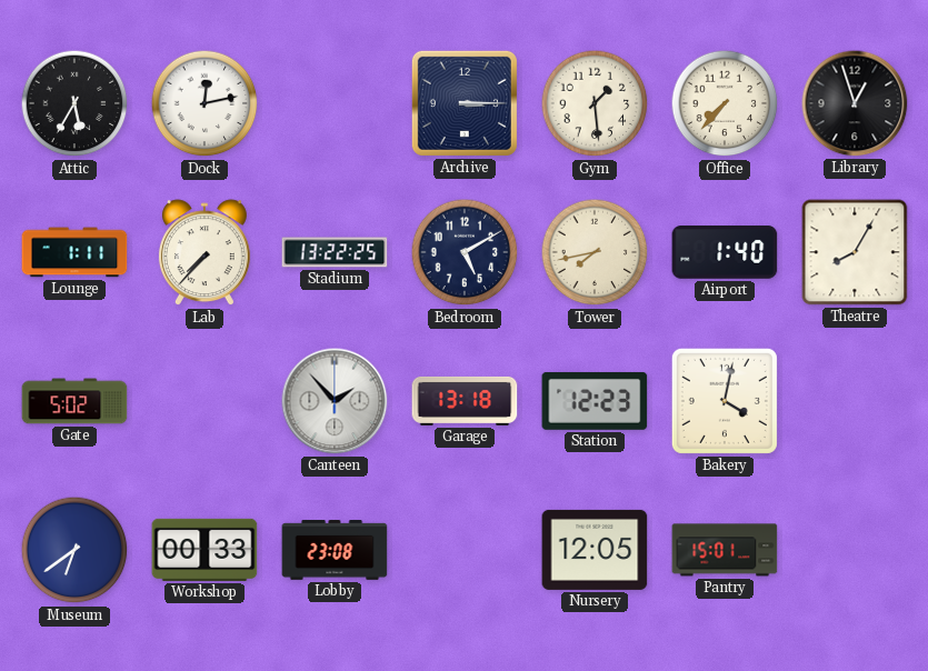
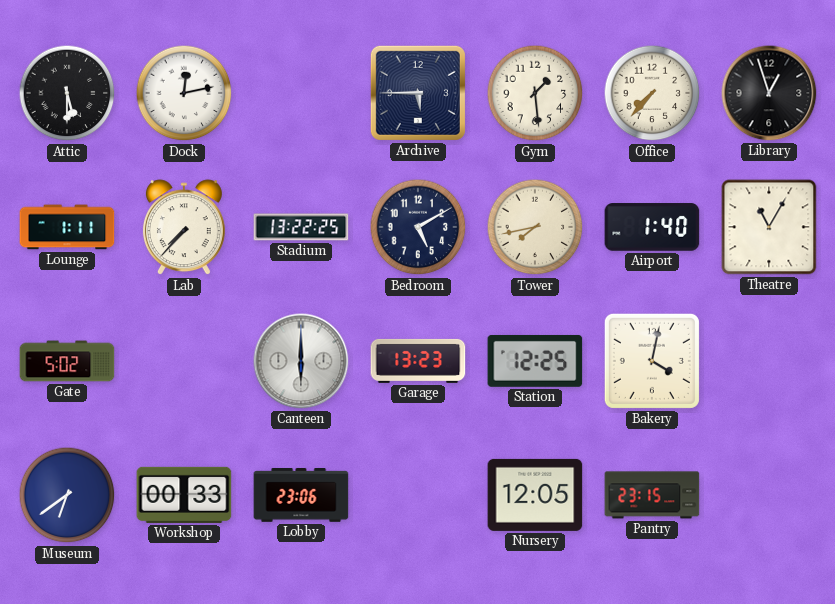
Attic: 5:35 -> 5:30 (67, 93)
Archive: 3:15 -> 5:45 (418, 93)
Theatre: 8:05 -> 11:05 (769, 227)
Canteen: 1:53 -> 6:00 (301, 361)
Garage: 13:18 -> 13:23 (418, 361)
Station: 12:23 -> 12:25 (535, 361)
Lobby: 23:08 -> 23:06 (301, 496)
Pantry: 15:01 -> 23:15 (652, 495)
